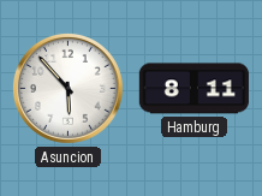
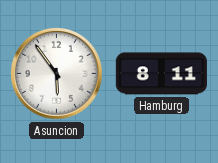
Asuncion: 5:53 -> 5:54 (56, 73)
